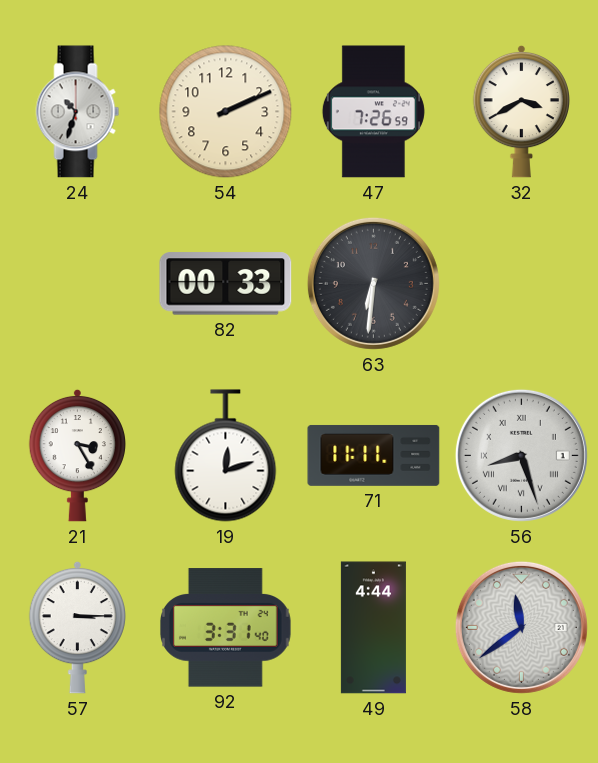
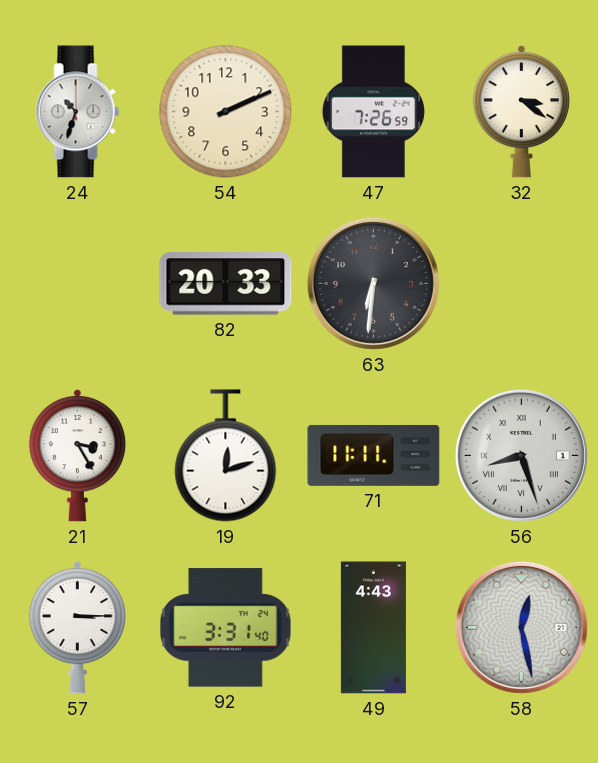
32: 3:40 -> 3:21 (521, 111)
82: 00:33 -> 20:33 (226, 284)
49: 4:44 -> 4:43 (373, 628)
58: 11:39 -> 12:28 (521, 627)
